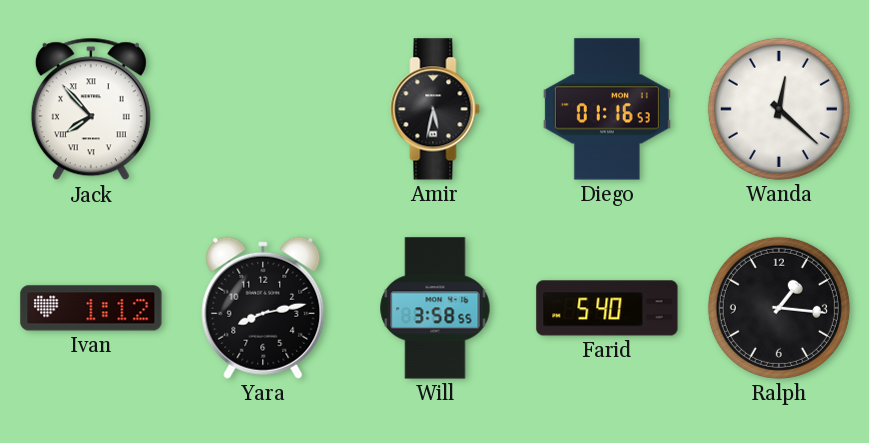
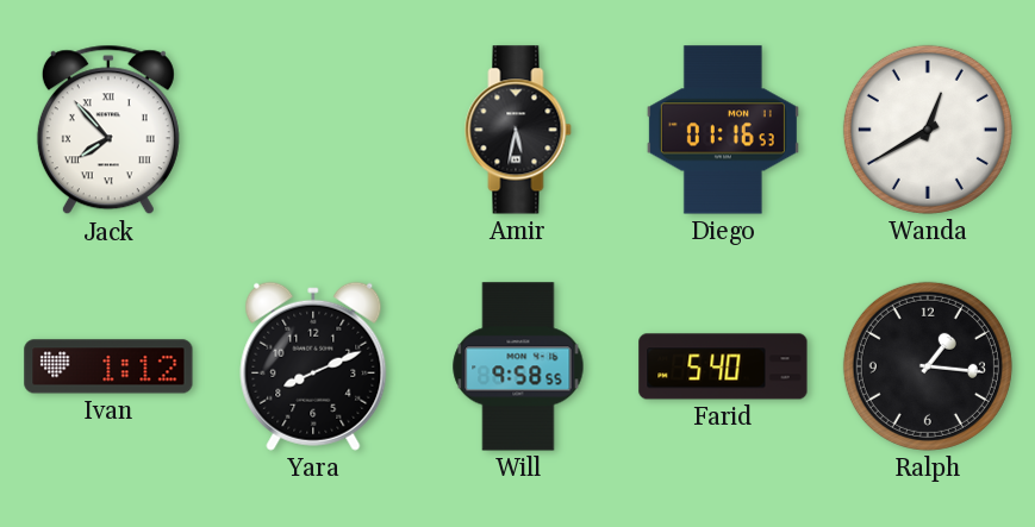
Wanda: 12:22 -> 12:40 (928, 130)
Yara: 8:13 -> 8:11 (313, 366)
Will: 3:58 -> 9:58 (518, 366)
